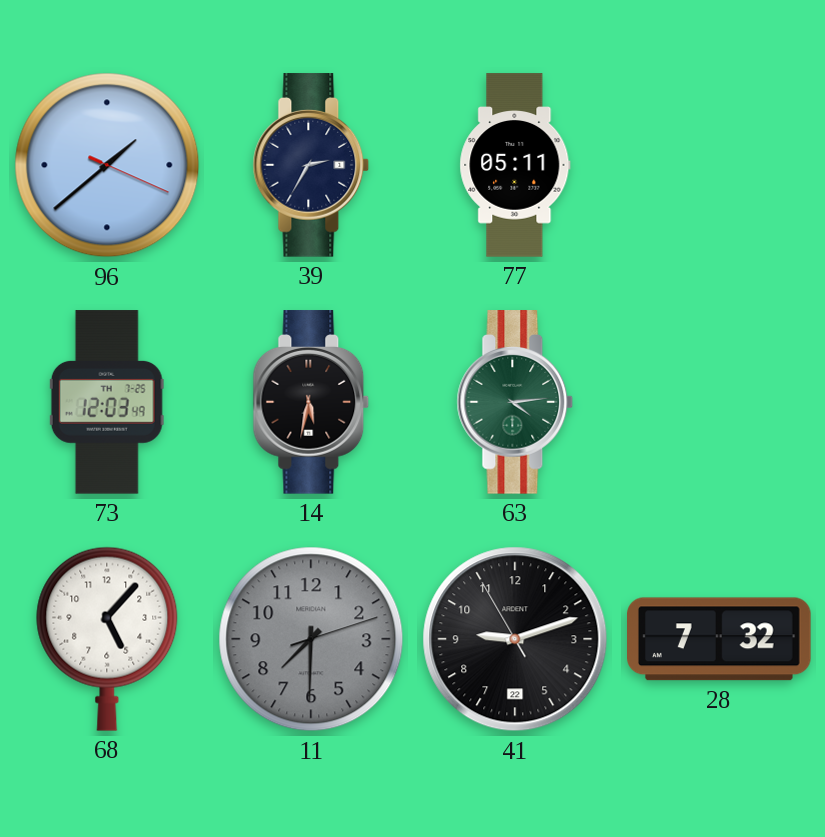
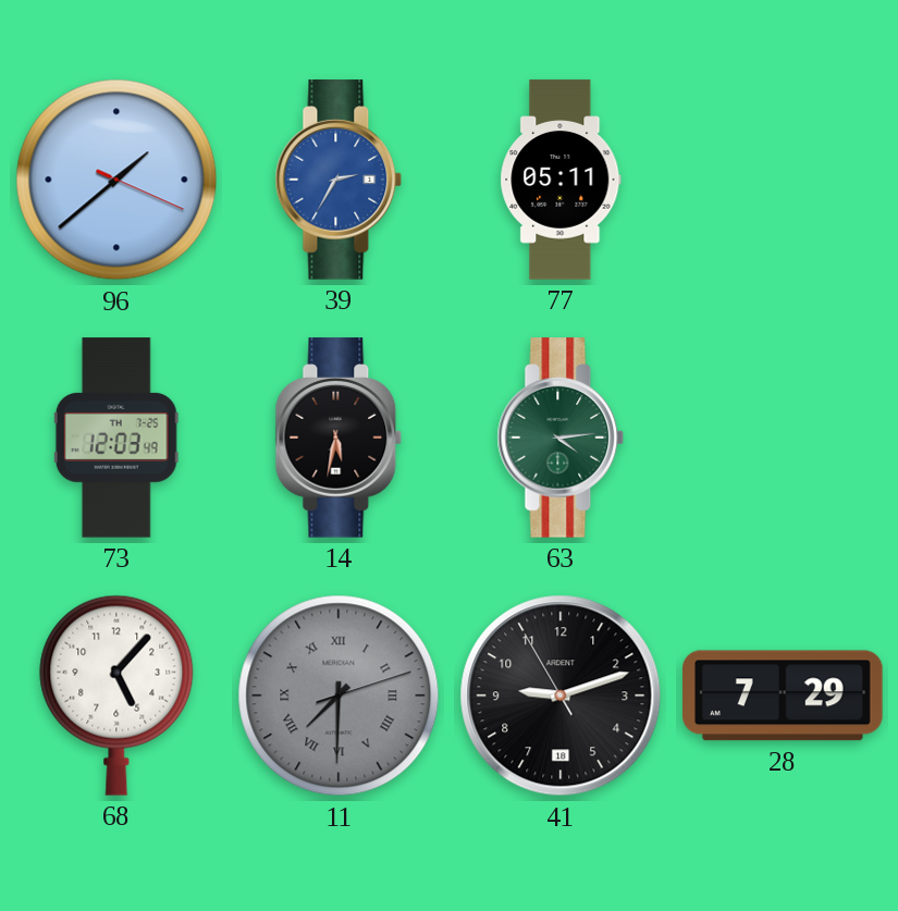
39 dial: navy -> blue (339, 180)
11 numerals: Arabic -> Roman (339, 695)
41 date: 22 -> 18 (561, 695)
28: 7:32 -> 7:29 (784, 695)
